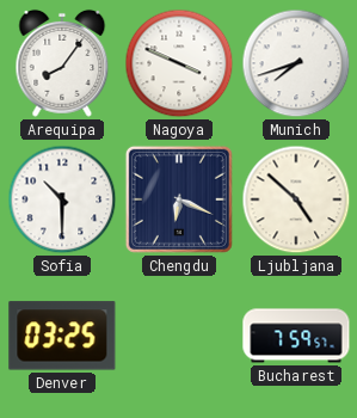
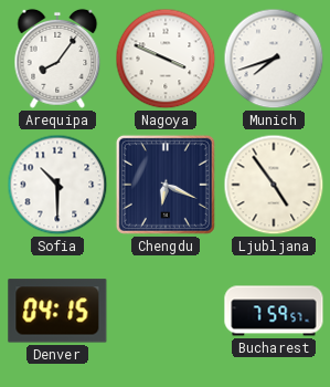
Ljubljana: 4:52 -> 4:54 (274, 185)
Denver: 03:25 -> 04:15 (57, 311)
